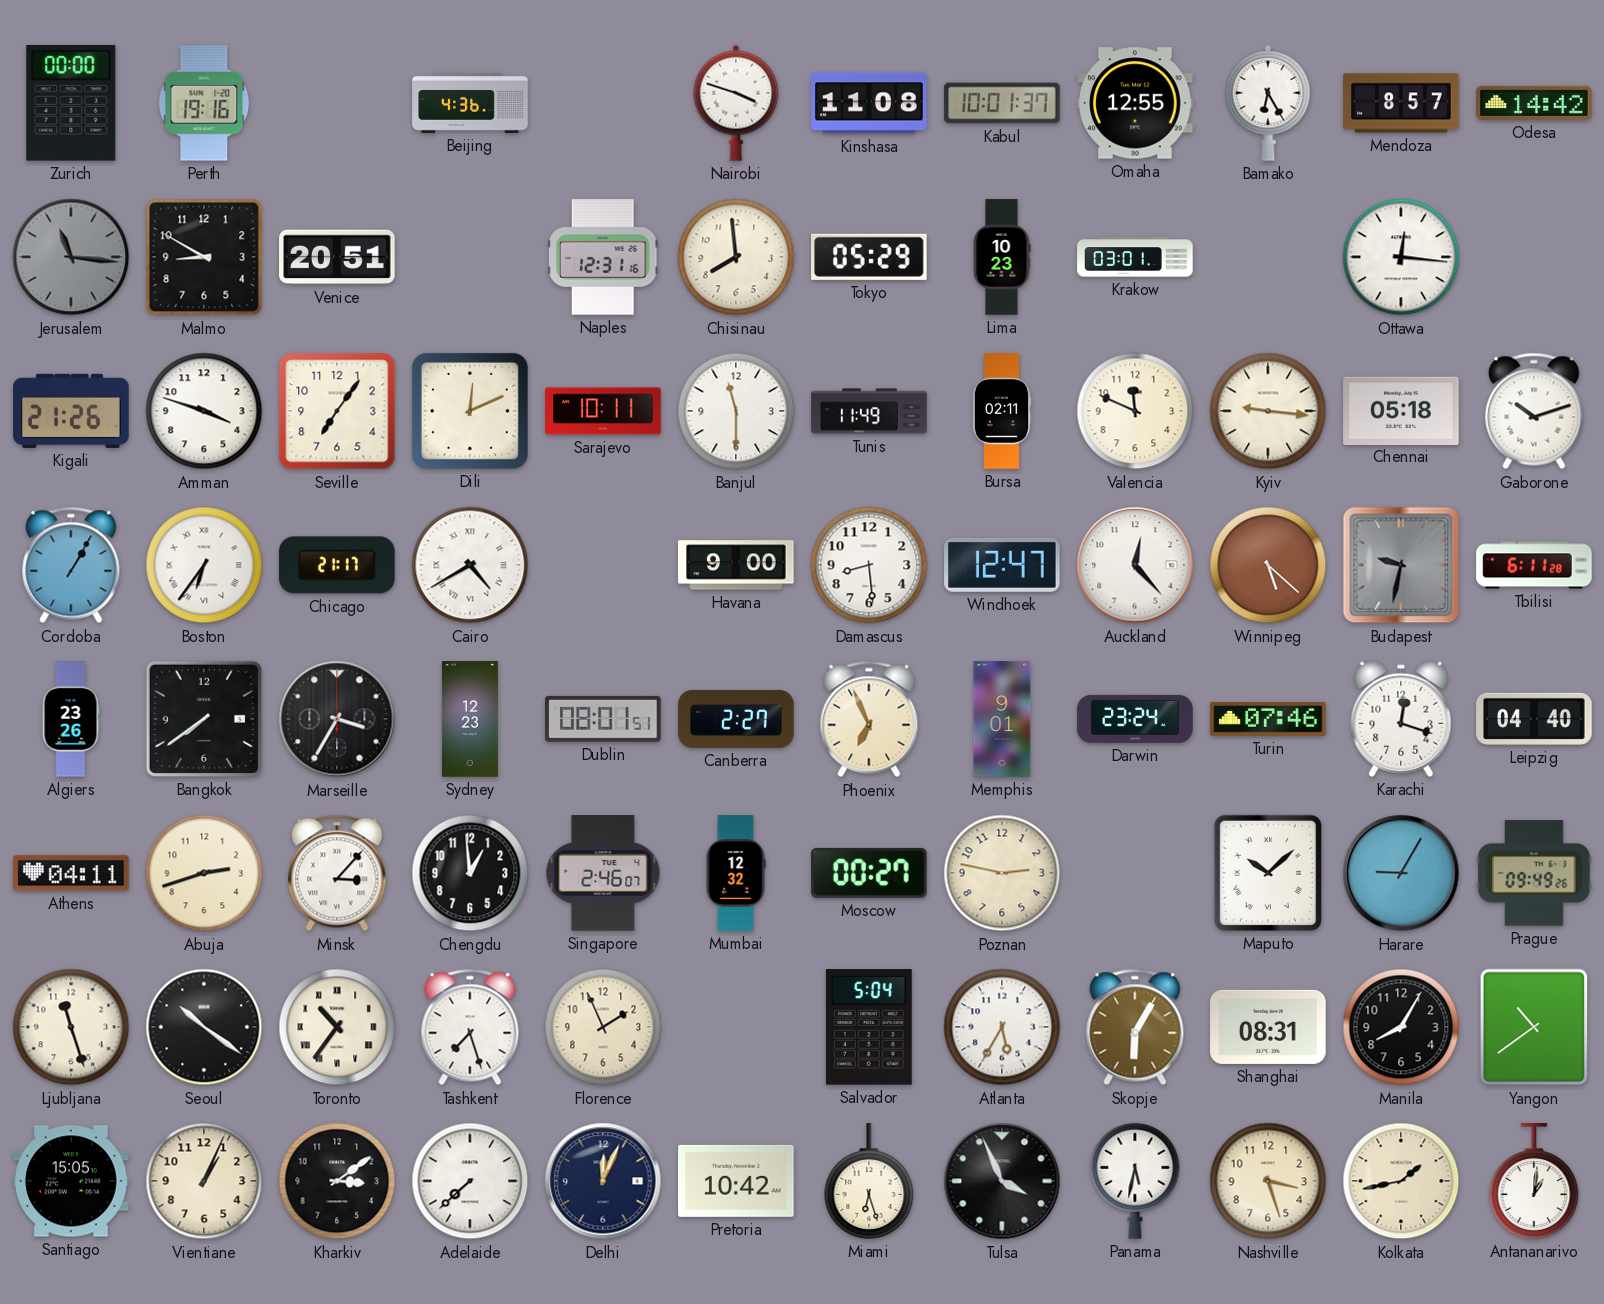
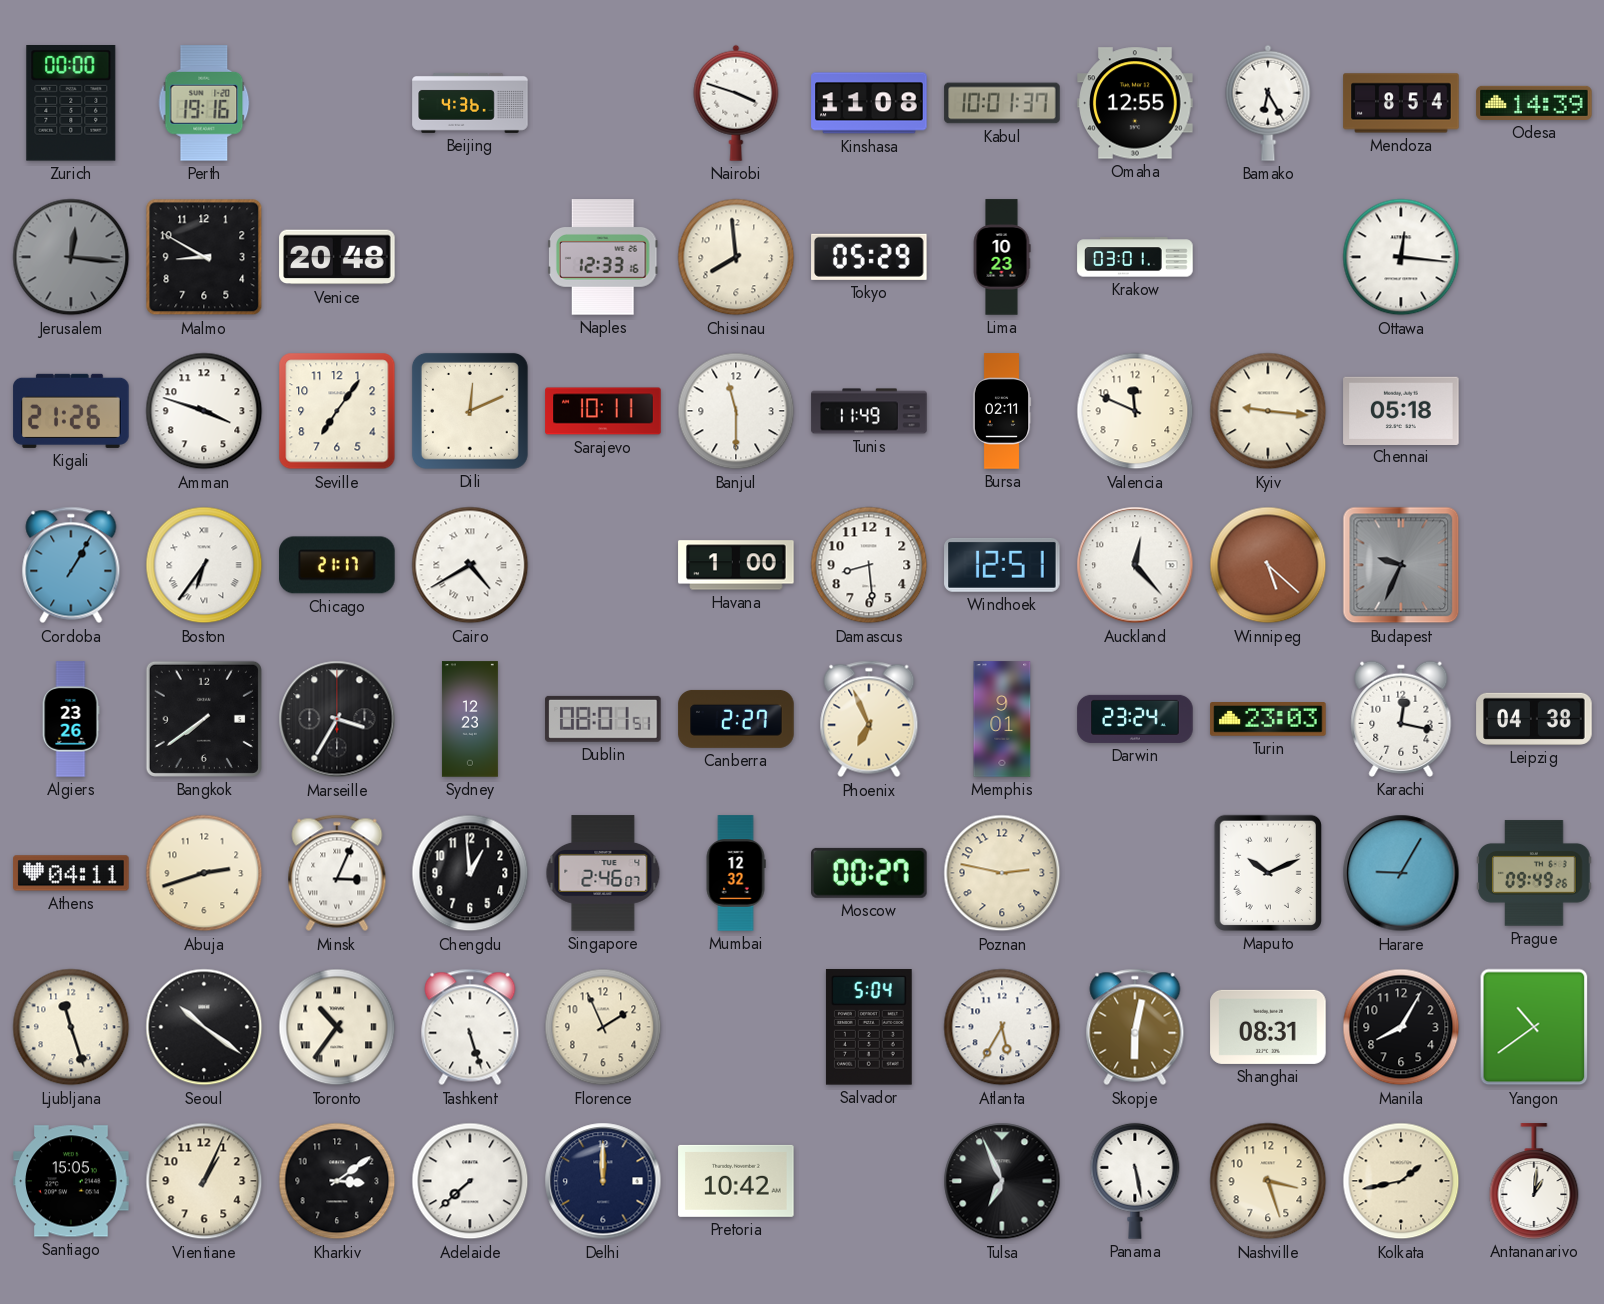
Mendoza: 8:57 -> 8:54 (1401, 103)
Odesa: 14:42 -> 14:39 (1534, 103)
Jerusalem: 11:16 -> 12:16 (71, 257)
Venice: 20:51 -> 20:48 (337, 257)
Naples: 12:31 -> 12:33 (603, 257)
Gaborone: 10:12 -> none (1534, 411)
Havana: 9:00 -> 1:00 (736, 565)
Windhoek: 12:47 -> 12:51 (1002, 565)
Budapest: 9:32 -> 9:34 (1401, 565)
Tbilisi: 6:11 -> none (1534, 565)
Turin: 07:46 -> 23:03 (1268, 720)
Karachi: 12:18 -> 12:17 (1401, 719)
Leipzig: 04:40 -> 04:38 (1534, 719)
Minsk: 3:07 -> 3:04 (337, 873)
Maputo: 10:08 -> 10:11 (1268, 873)
Tashkent: 7:27 -> 5:27 (470, 1027)
Skopje: 6:05 -> 6:02 (1135, 1027)
Delhi: 12:04 -> 12:00 (603, 1181)
Miami: 6:27 -> none (869, 1181)
Tulsa: 3:56 -> 6:56 (1002, 1181)
Panama: 5:32 -> 5:28 (1135, 1181)
